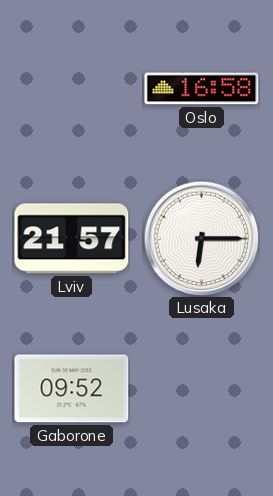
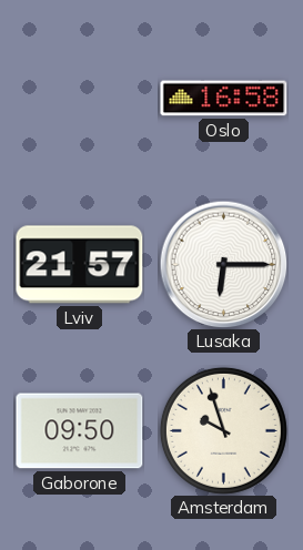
Gaborone: 09:52 -> 09:50 (80, 431)
Amsterdam: none -> 9:57 (223, 430)
